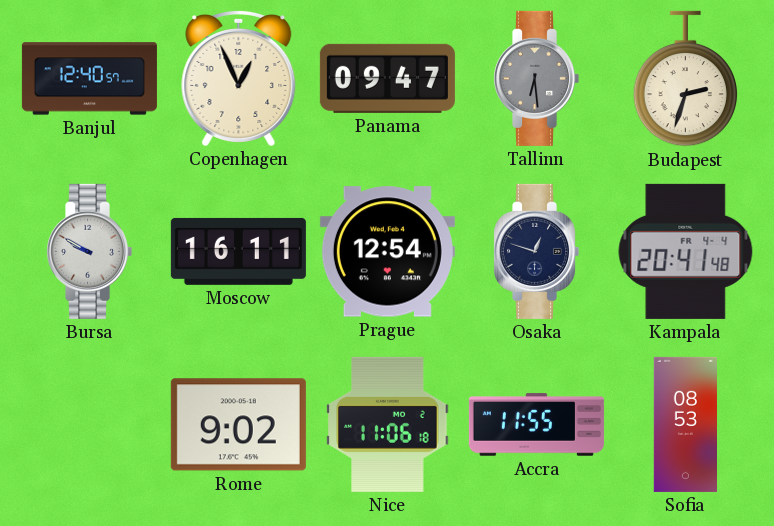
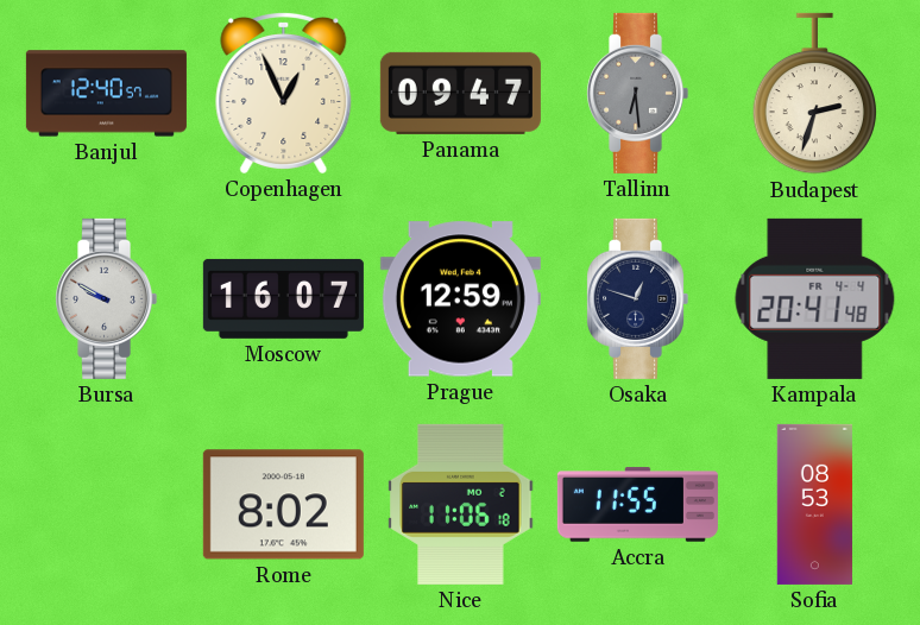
Moscow: 16:11 -> 16:07 (283, 298)
Prague: 12:54 -> 12:59 (460, 299)
Rome: 9:02 -> 8:02 (283, 505)
